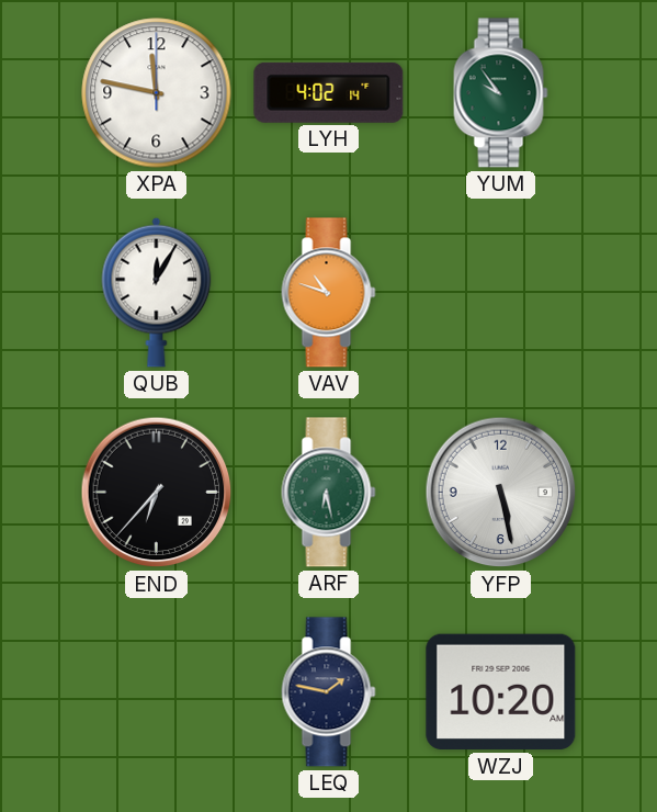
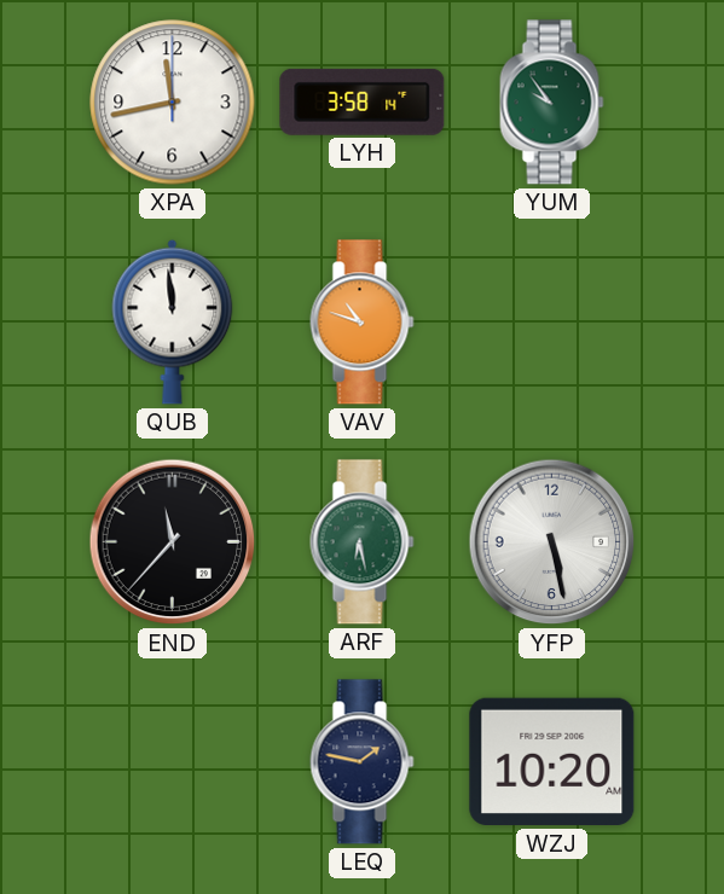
XPA: 11:47 -> 11:43 (173, 103)
LYH: 4:02 -> 3:58 (363, 101)
QUB: 12:05 -> 11:59 (173, 321)
END: 6:37 -> 11:37 (173, 542)
